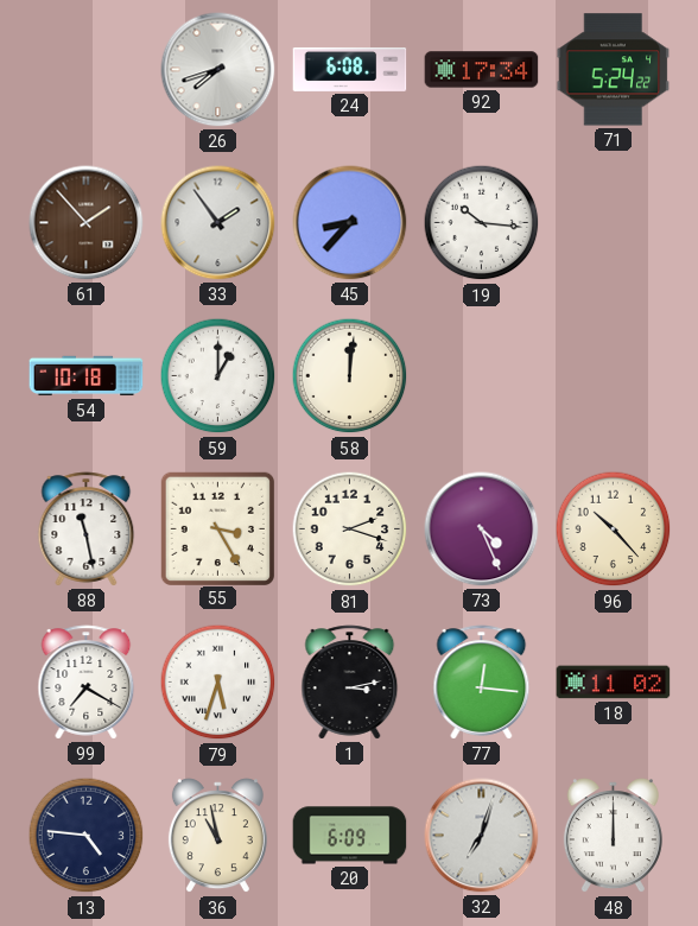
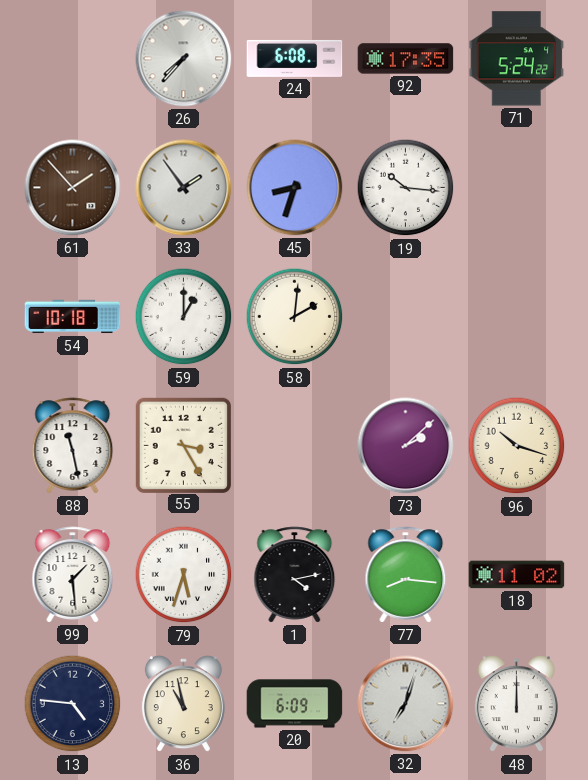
26: 7:42 -> 7:37 (184, 59)
92: 17:34 -> 17:35 (406, 59)
45: 8:37 -> 8:33 (295, 188)
58: 12:01 -> 2:01 (295, 317)
81: 2:18 -> none (350, 529)
73: 4:26 -> 2:08 (406, 446)
96: 10:23 -> 10:18 (517, 446)
99: 7:20 -> 1:29 (73, 575)
1: 3:13 -> 4:13 (295, 575)
77: 12:16 -> 8:16 (406, 575)
